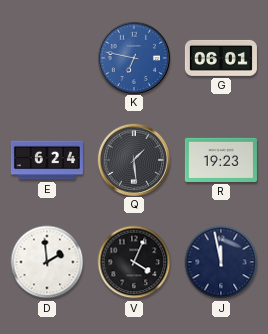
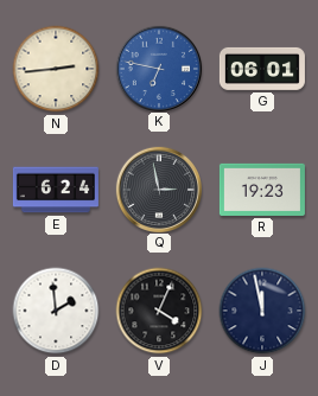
N: none -> 2:44 (56, 69)
Q: 1:29 -> 2:58 (158, 189)
